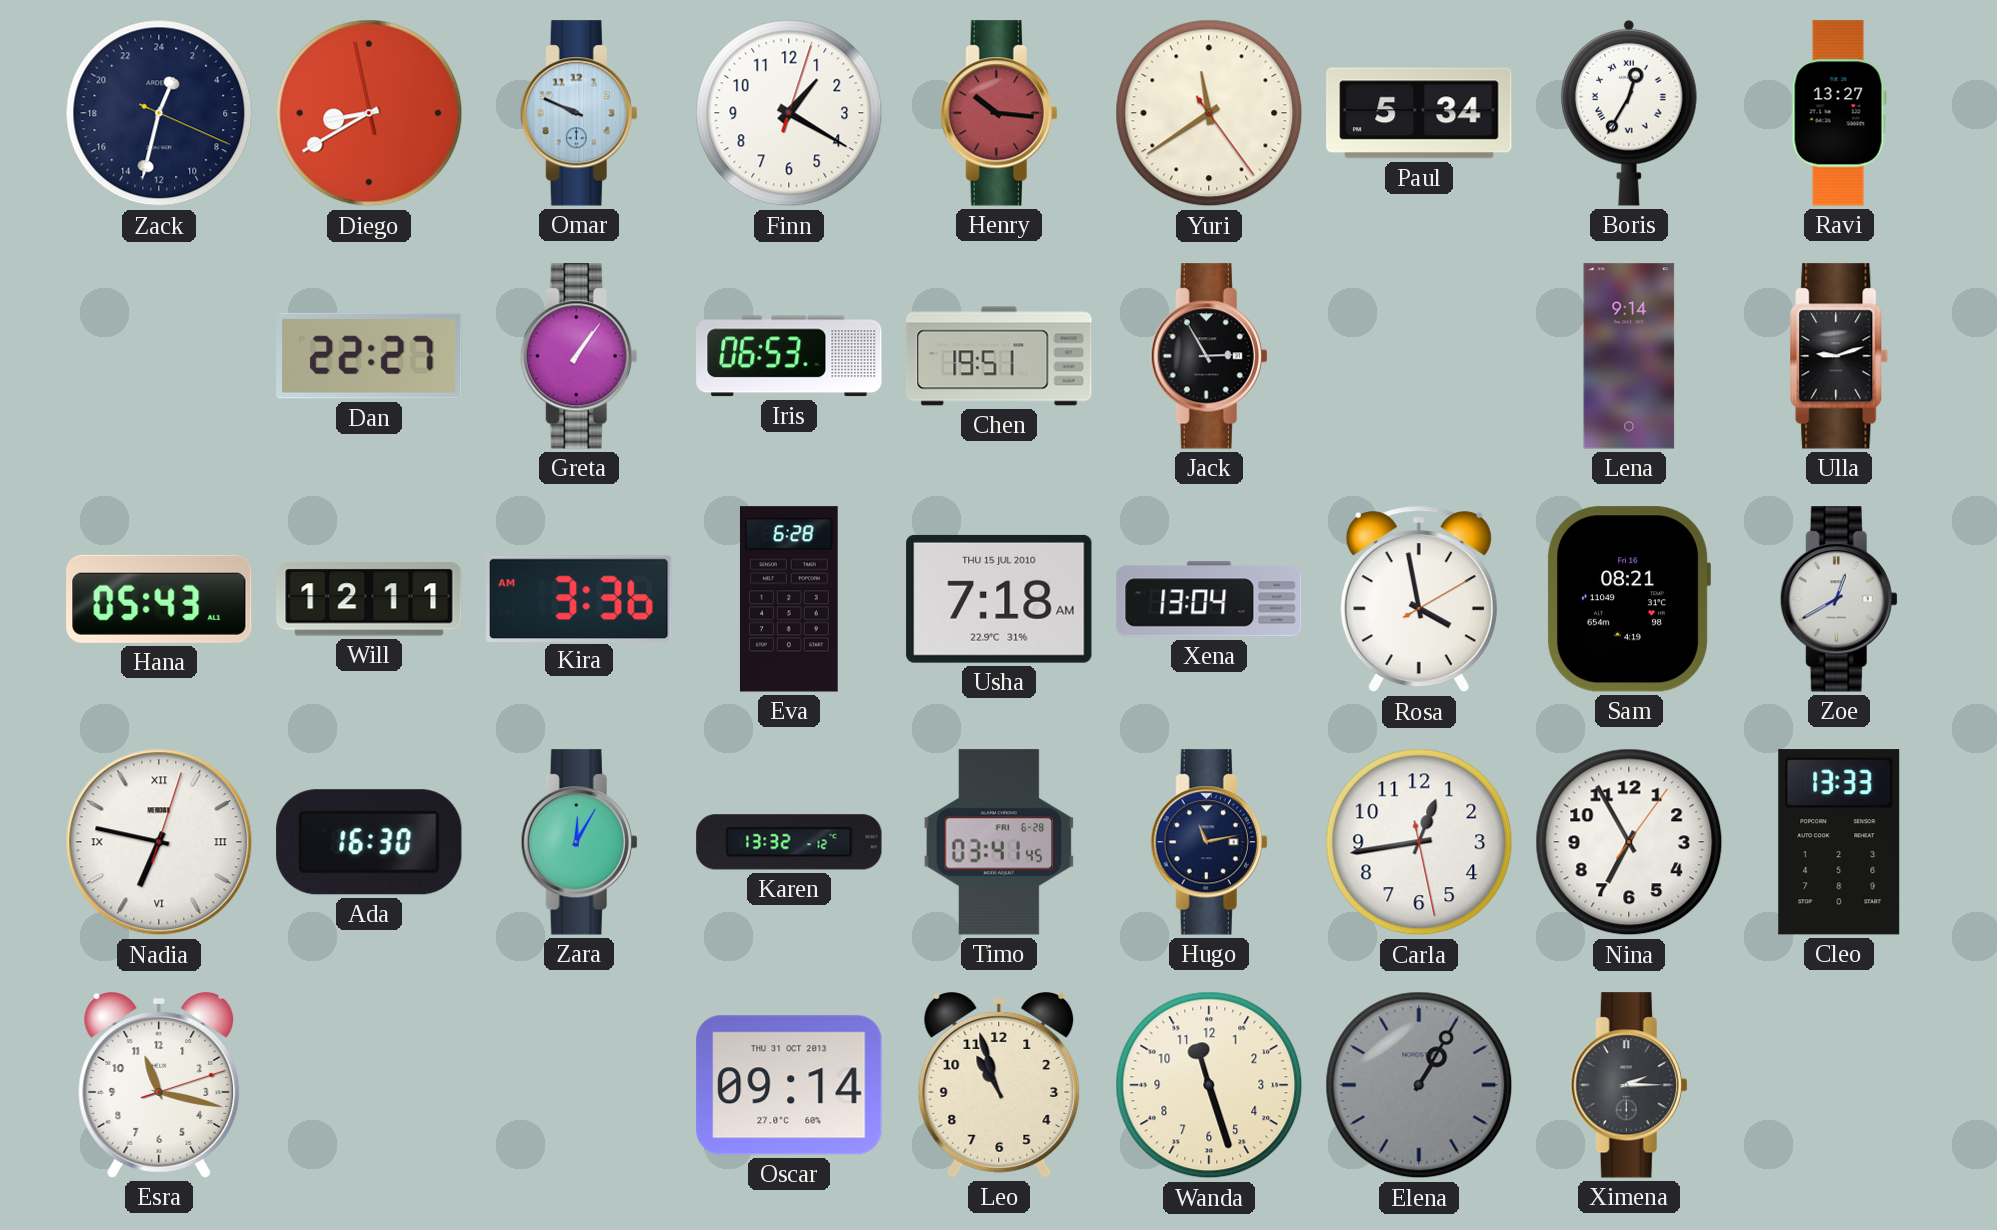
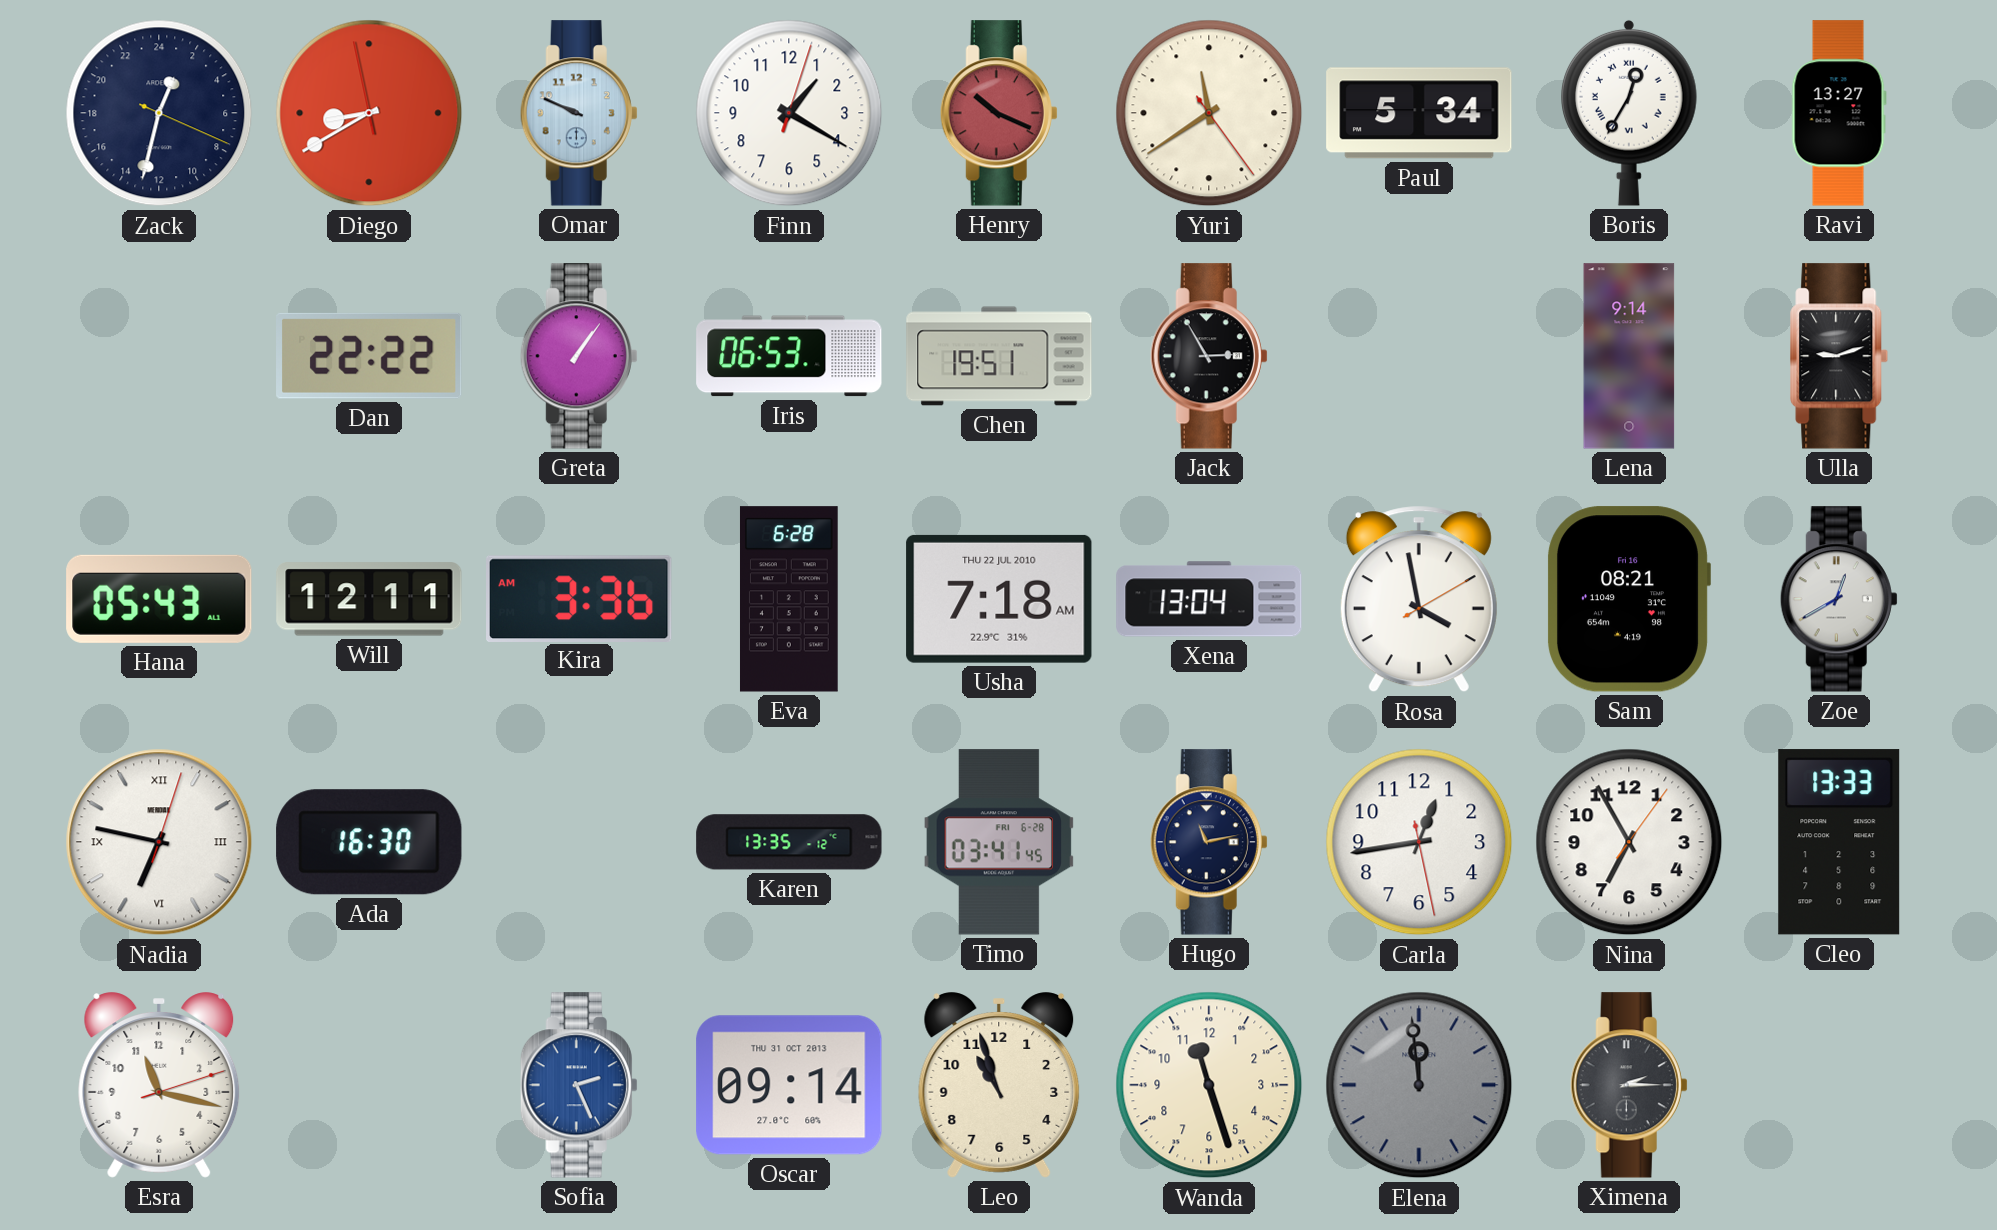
Henry: 10:16 -> 10:19 (999, 113)
Dan: 22:27 -> 22:22 (369, 356)
Usha date: THU 15 JUL 2010 -> THU 22 JUL 2010 (999, 599)
Zara: 12:05 -> none (579, 842)
Karen: 13:32 -> 13:35 (789, 842)
Sofia: none -> 2:26 (579, 1085)
Elena: 1:05 -> 11:59 (1419, 1085)
